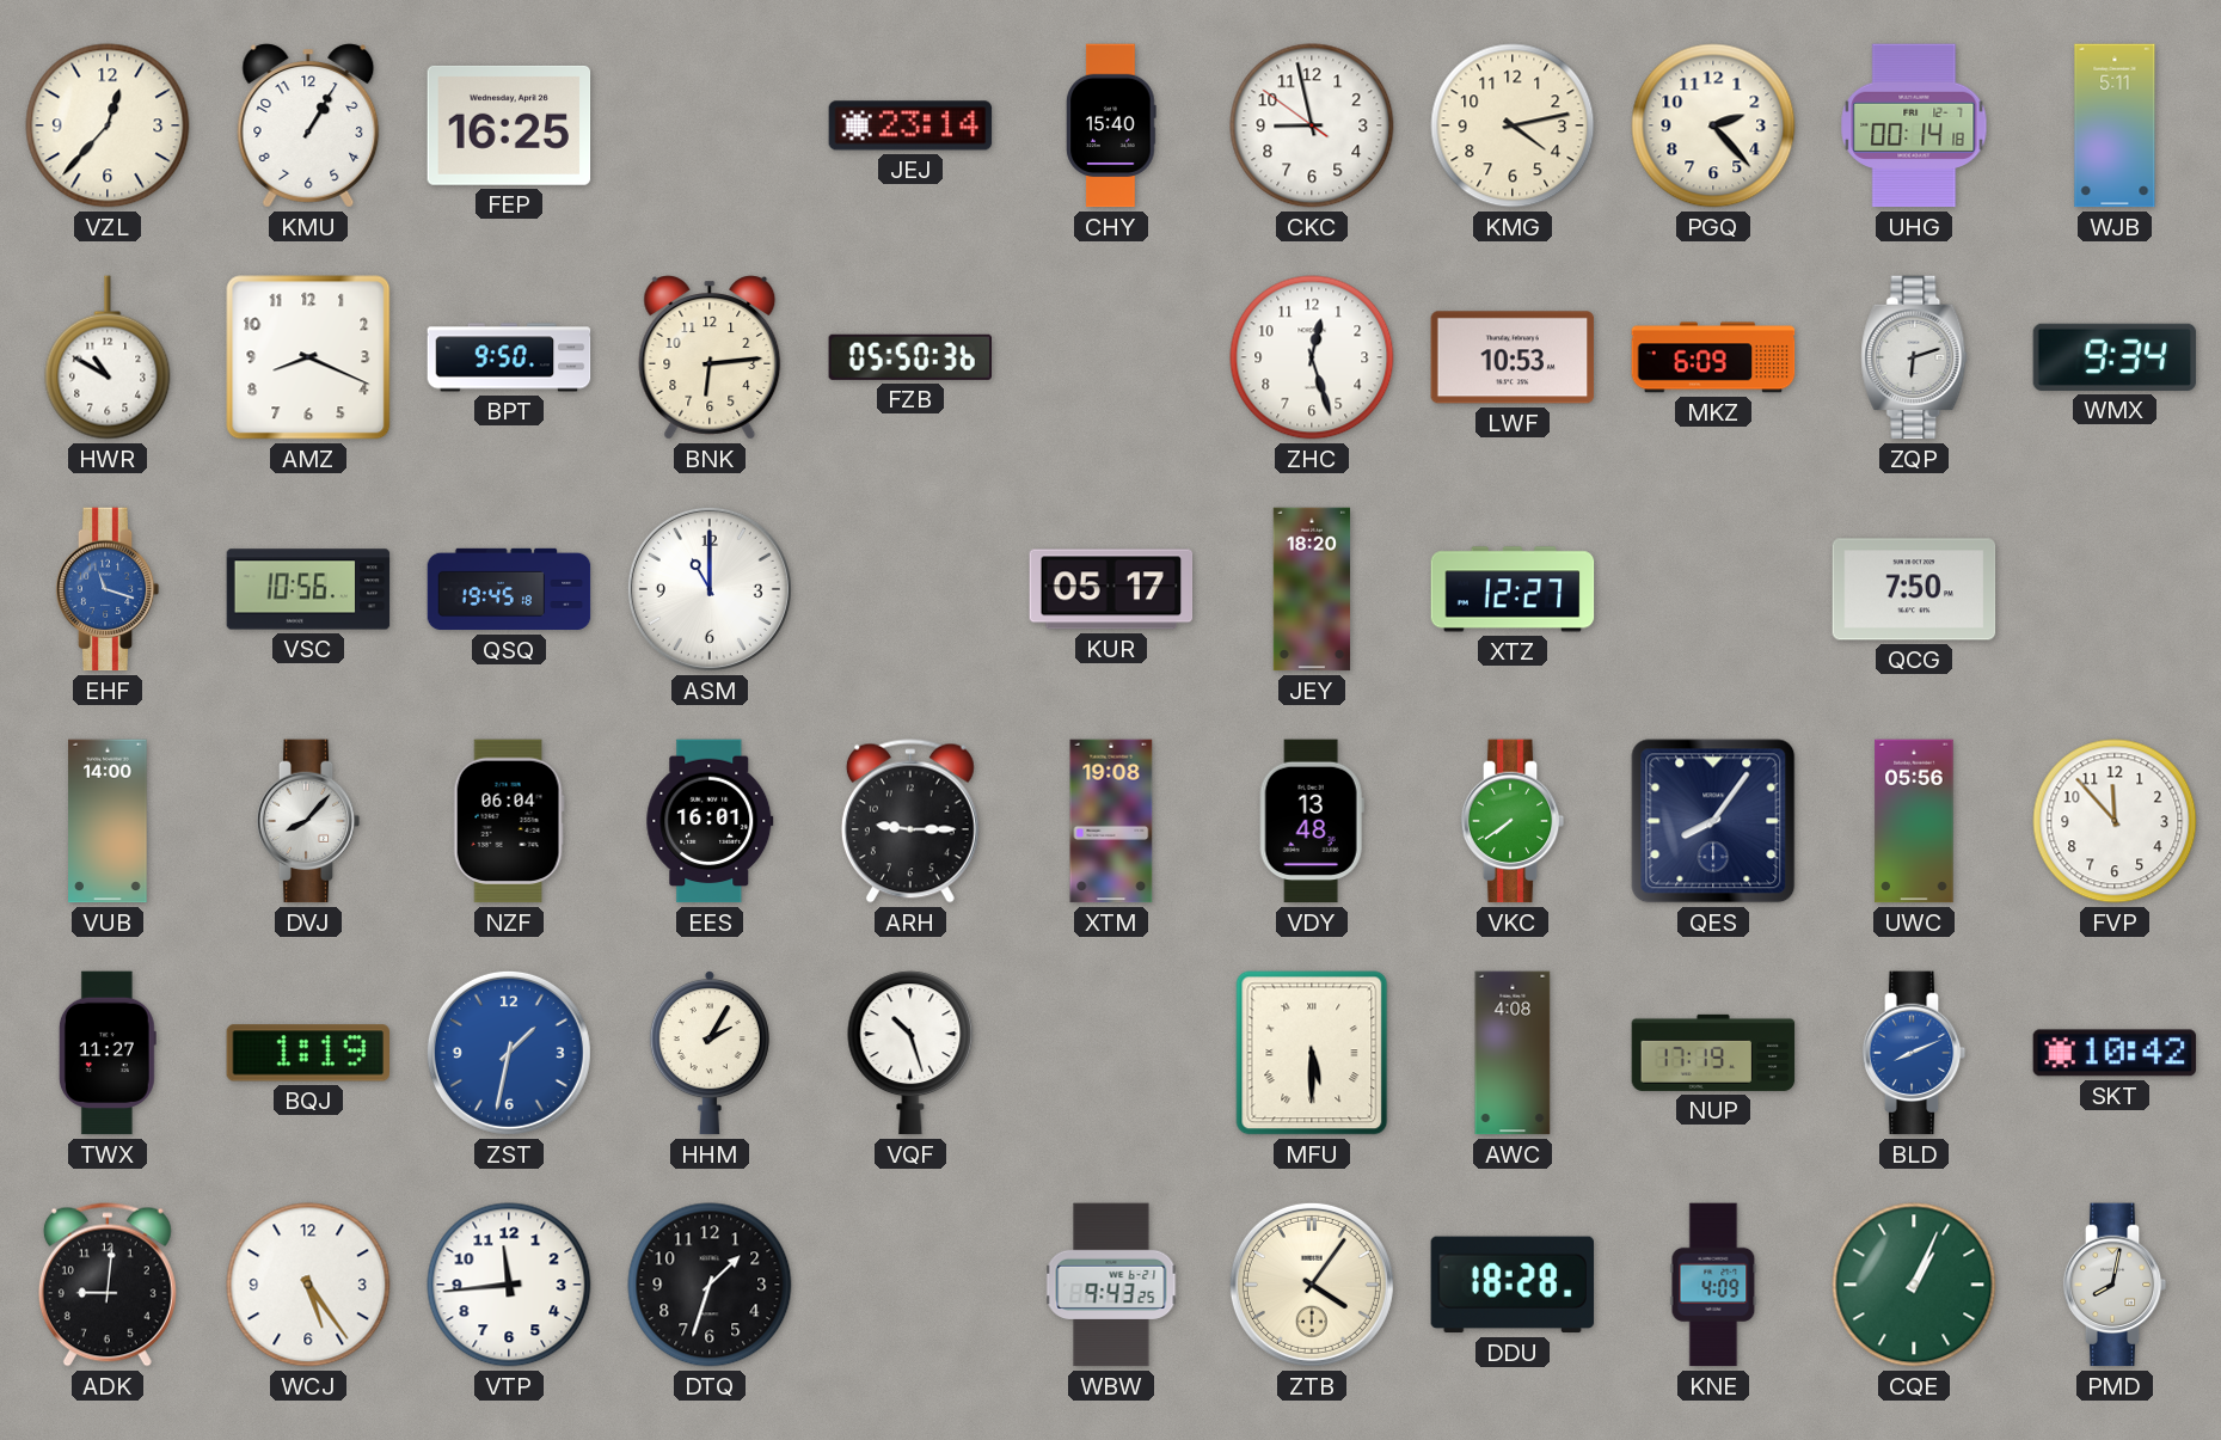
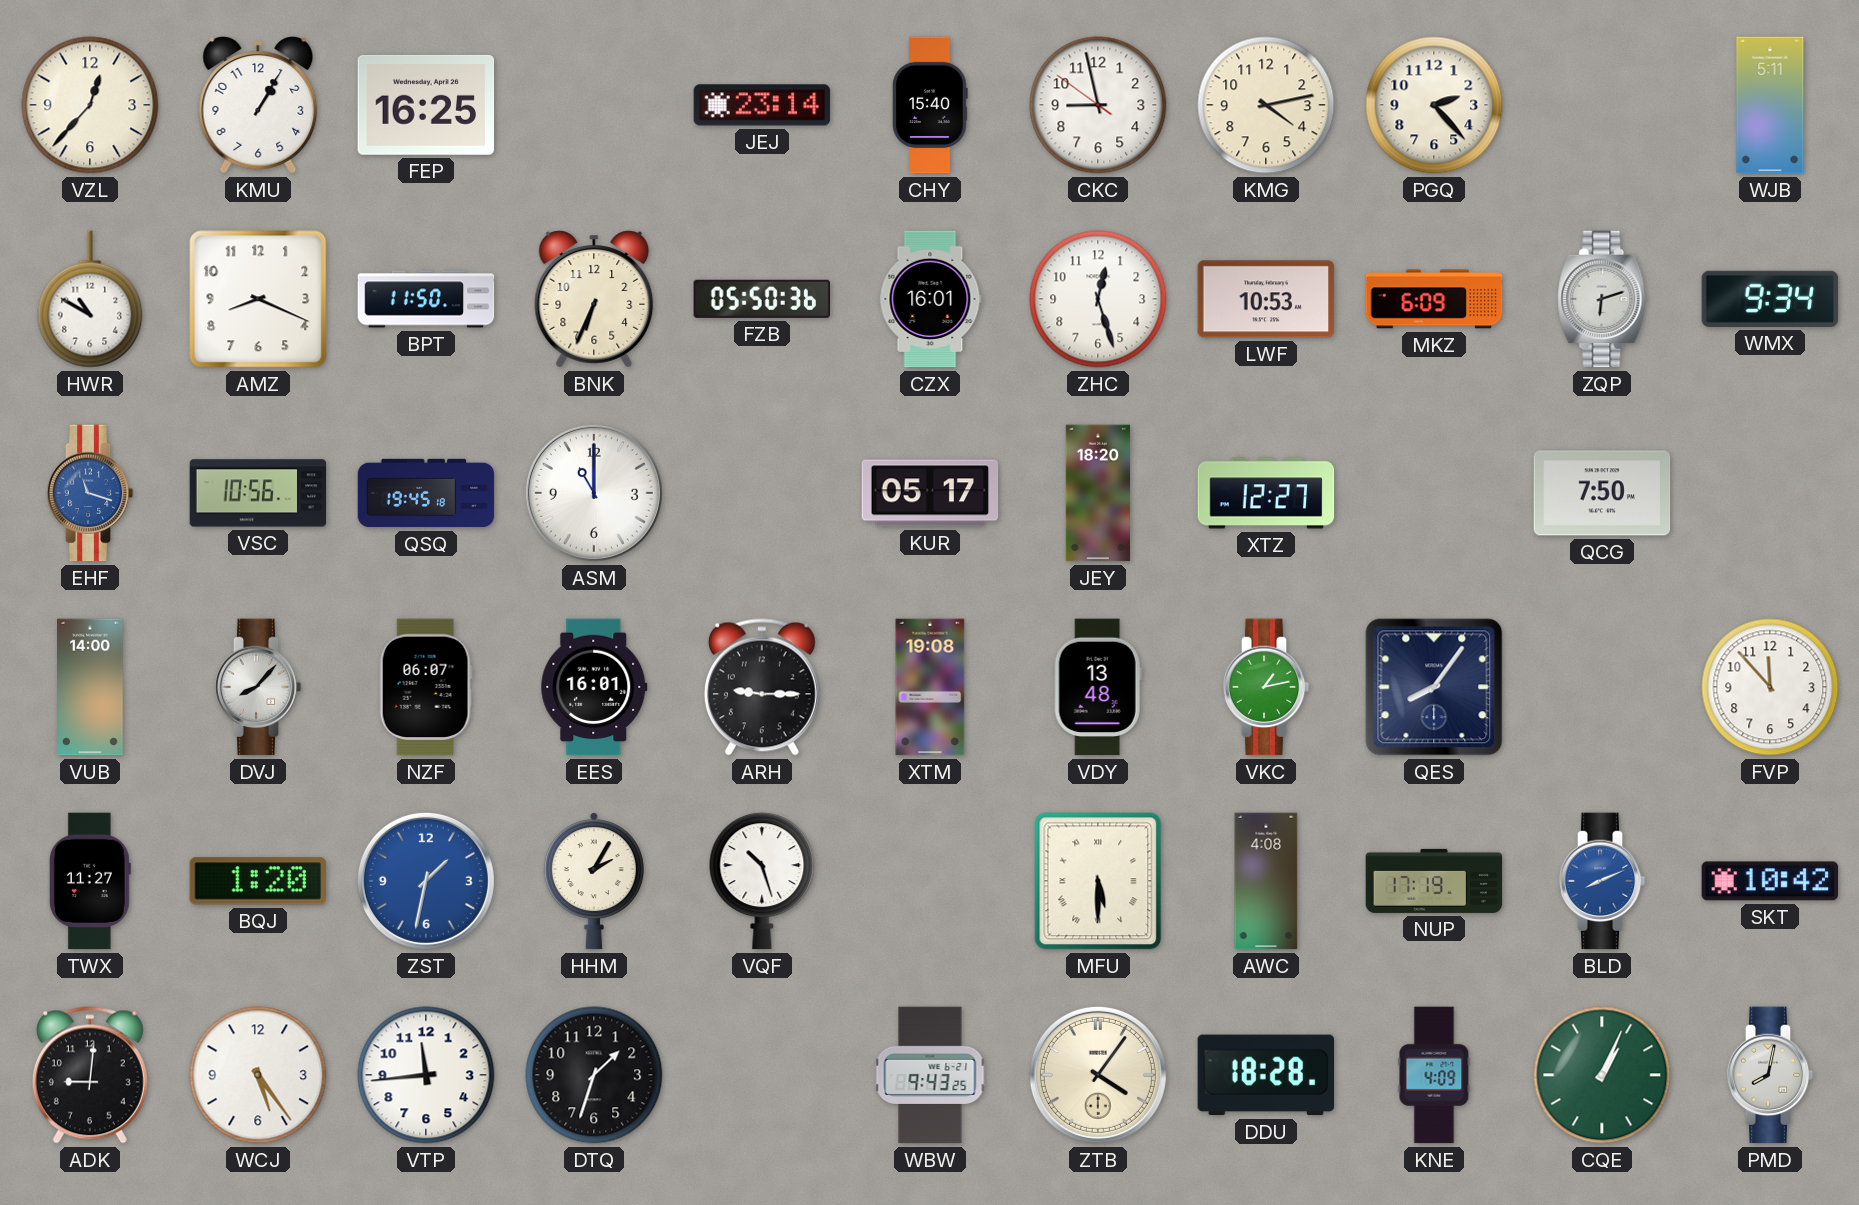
UHG: 00:14 -> none (1914, 125)
BPT: 9:50 -> 11:50 (426, 299)
BNK: 6:14 -> 6:34 (594, 299)
CZX: none -> 16:01 (930, 299)
NZF: 06:04 -> 06:07 (426, 687)
VKC: 7:39 -> 1:13 (1266, 687)
UWC: 05:56 -> none (1914, 821)
BQJ: 1:19 -> 1:20 (258, 881)
